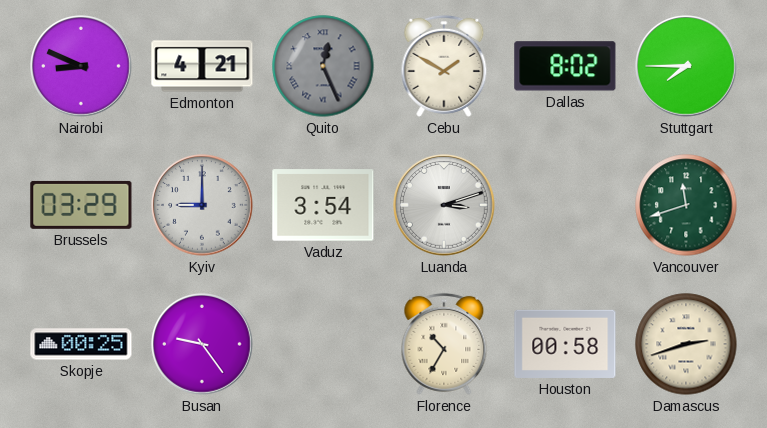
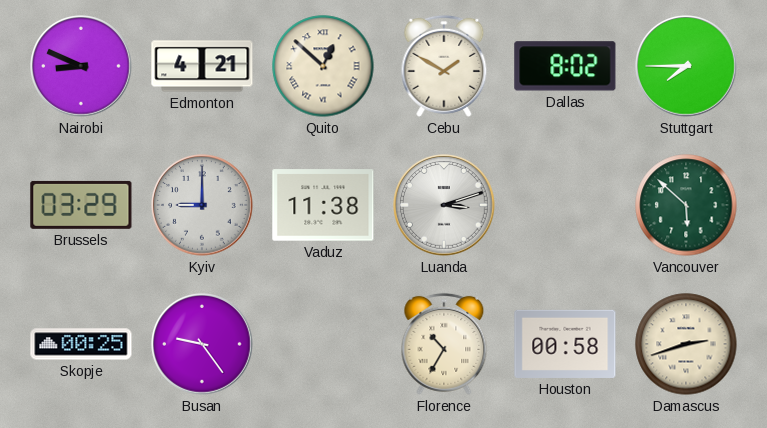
Quito: 12:26 -> 12:52 (323, 66)
Quito dial: grey -> cream (323, 66)
Vaduz: 3:54 -> 11:38 (323, 205)
Vancouver: 11:42 -> 5:52 (686, 205)
